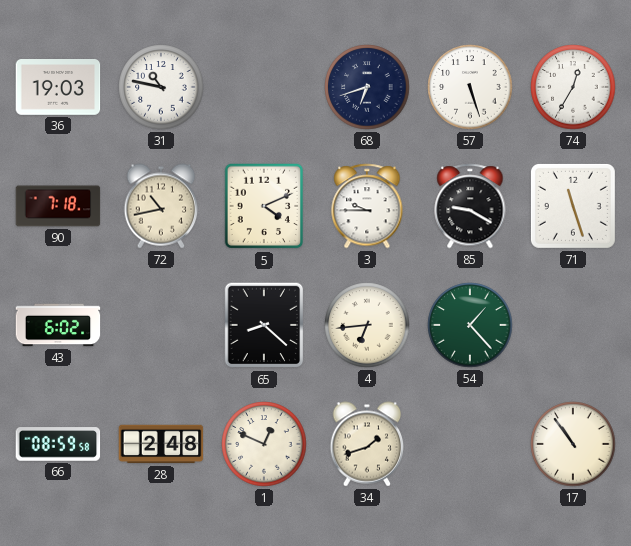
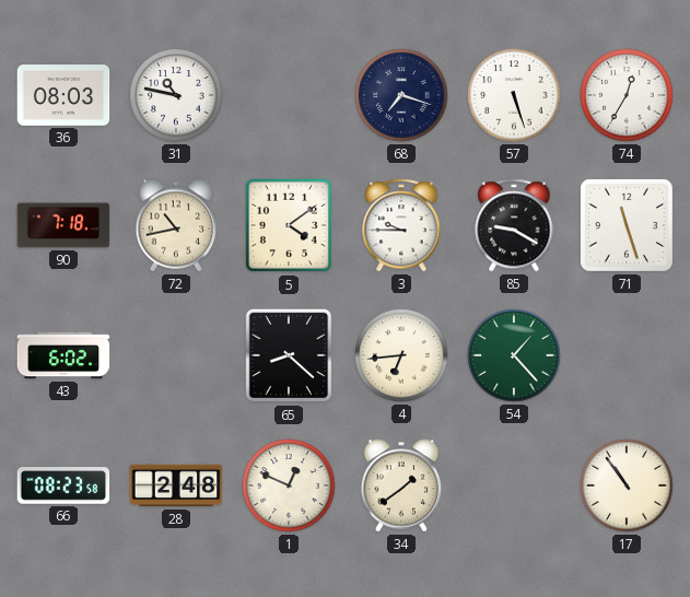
36: 19:03 -> 08:03 (63, 96)
68: 6:42 -> 7:18 (401, 95)
5: 4:11 -> 4:09 (289, 225)
66: 08:59 -> 08:23 (63, 485)
34: 1:42 -> 1:39 (401, 485)
